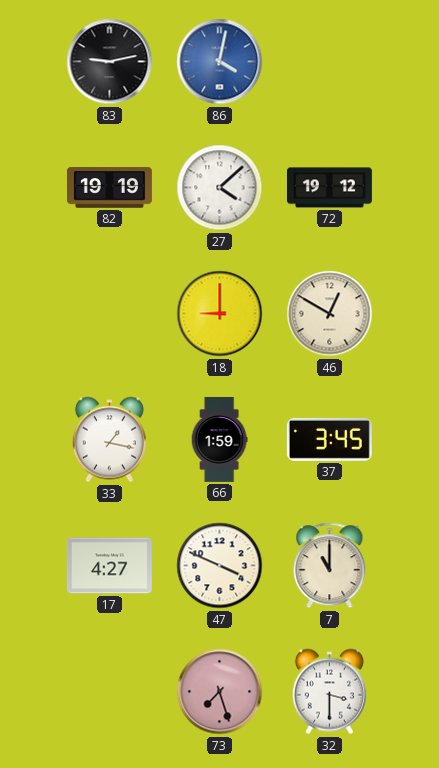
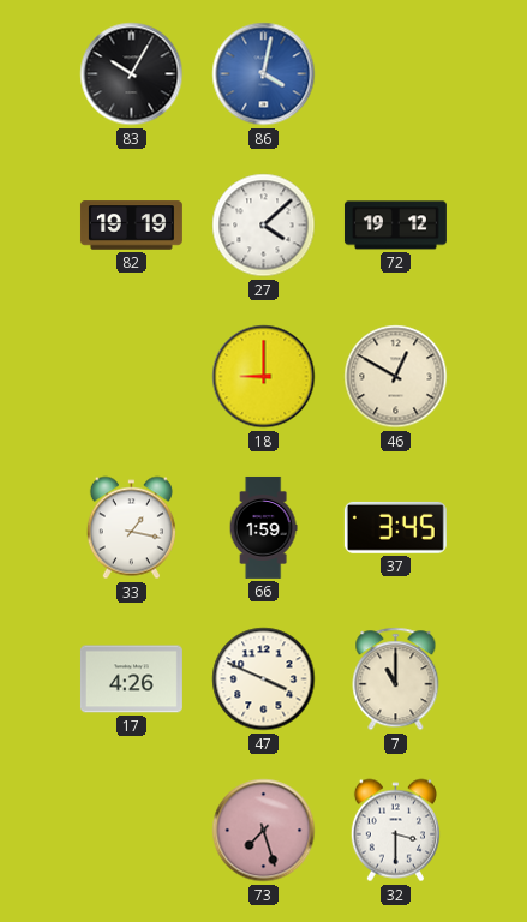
83: 9:13 -> 10:05 (132, 74)
17: 4:27 -> 4:26 (131, 679)
